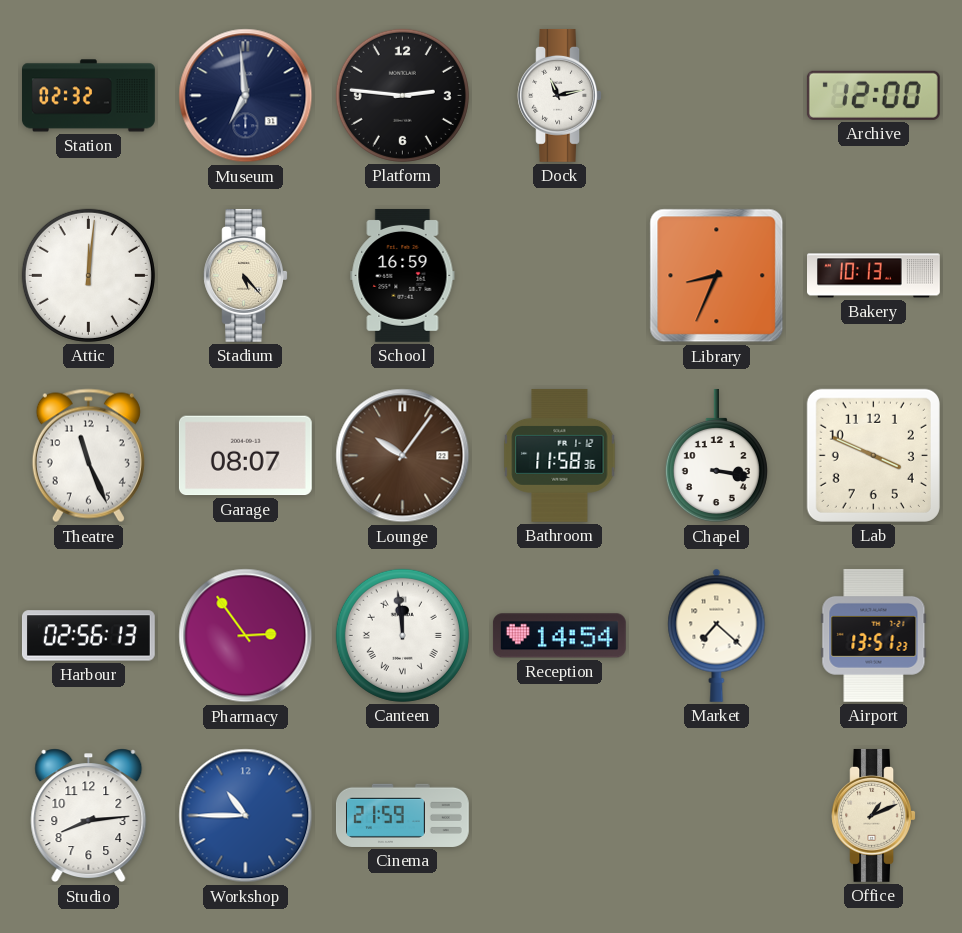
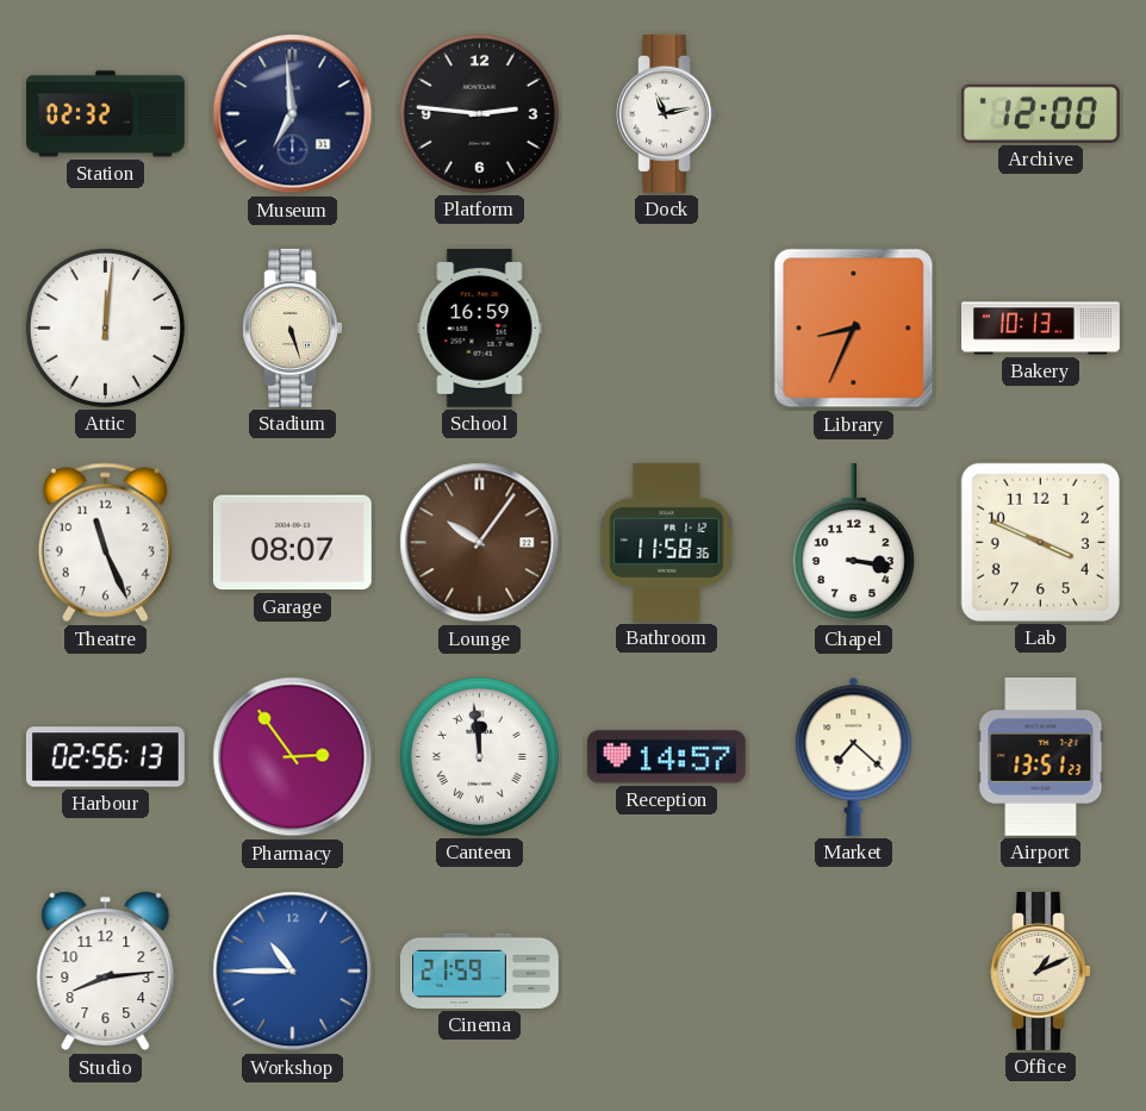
Stadium: 5:23 -> 5:27 (292, 327)
Reception: 14:54 -> 14:57 (666, 757)
